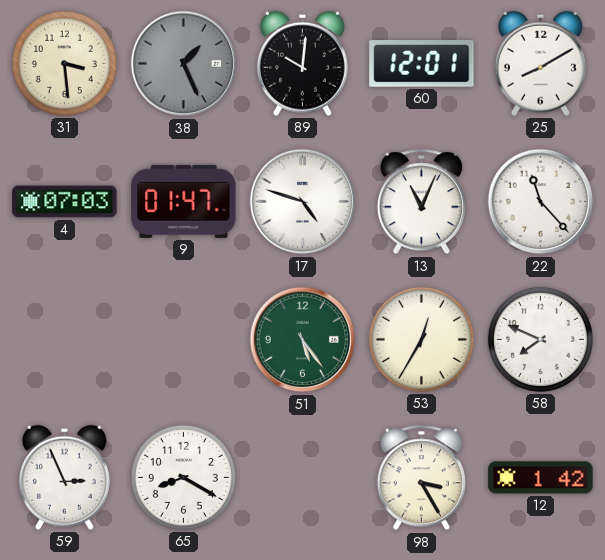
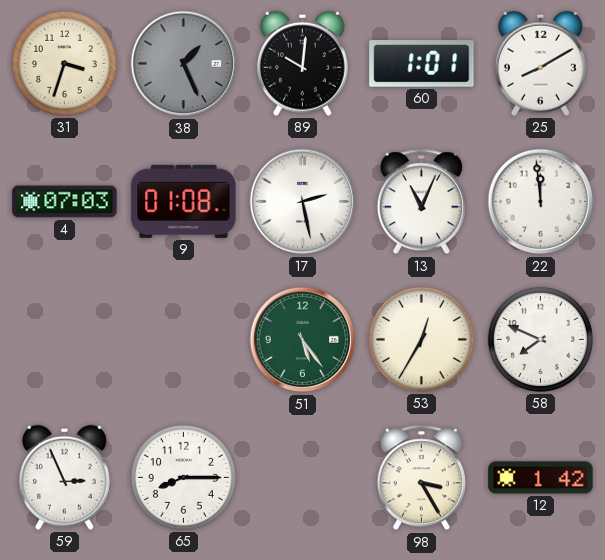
31: 3:29 -> 3:33 (64, 63)
60: 12:01 -> 1:01 (422, 64)
9: 01:47 -> 01:08 (184, 201)
17: 4:48 -> 2:28 (303, 202)
22: 11:23 -> 11:59 (541, 202)
65: 8:20 -> 8:15 (183, 477)
